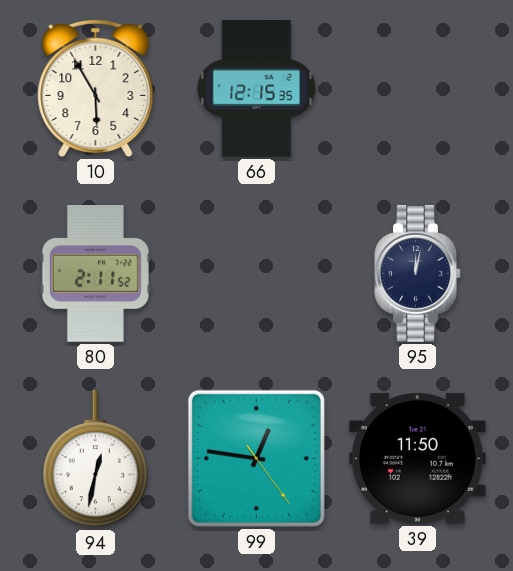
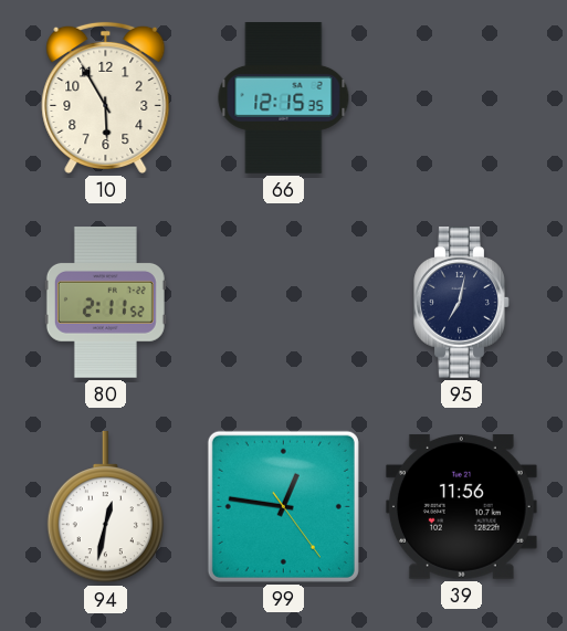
95: 12:02 -> 7:02 (462, 303)
39: 11:50 -> 11:56 (461, 506)
